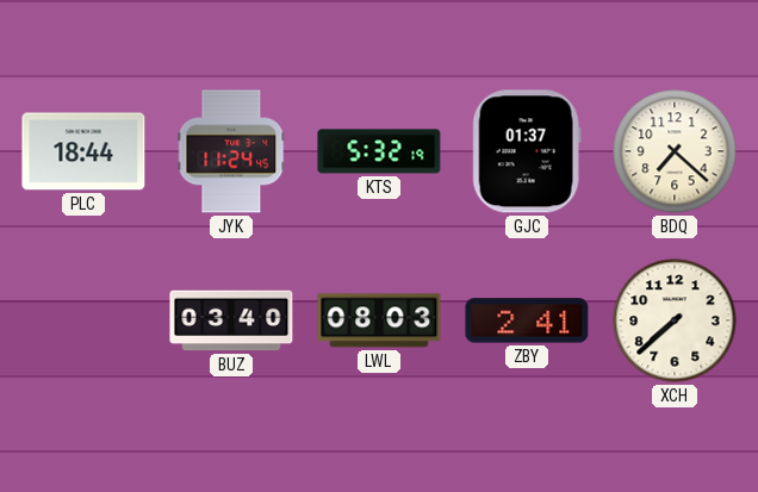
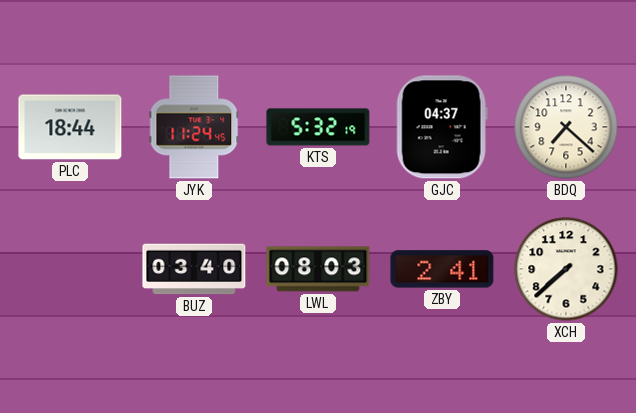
GJC: 01:37 -> 04:37 (442, 127)
